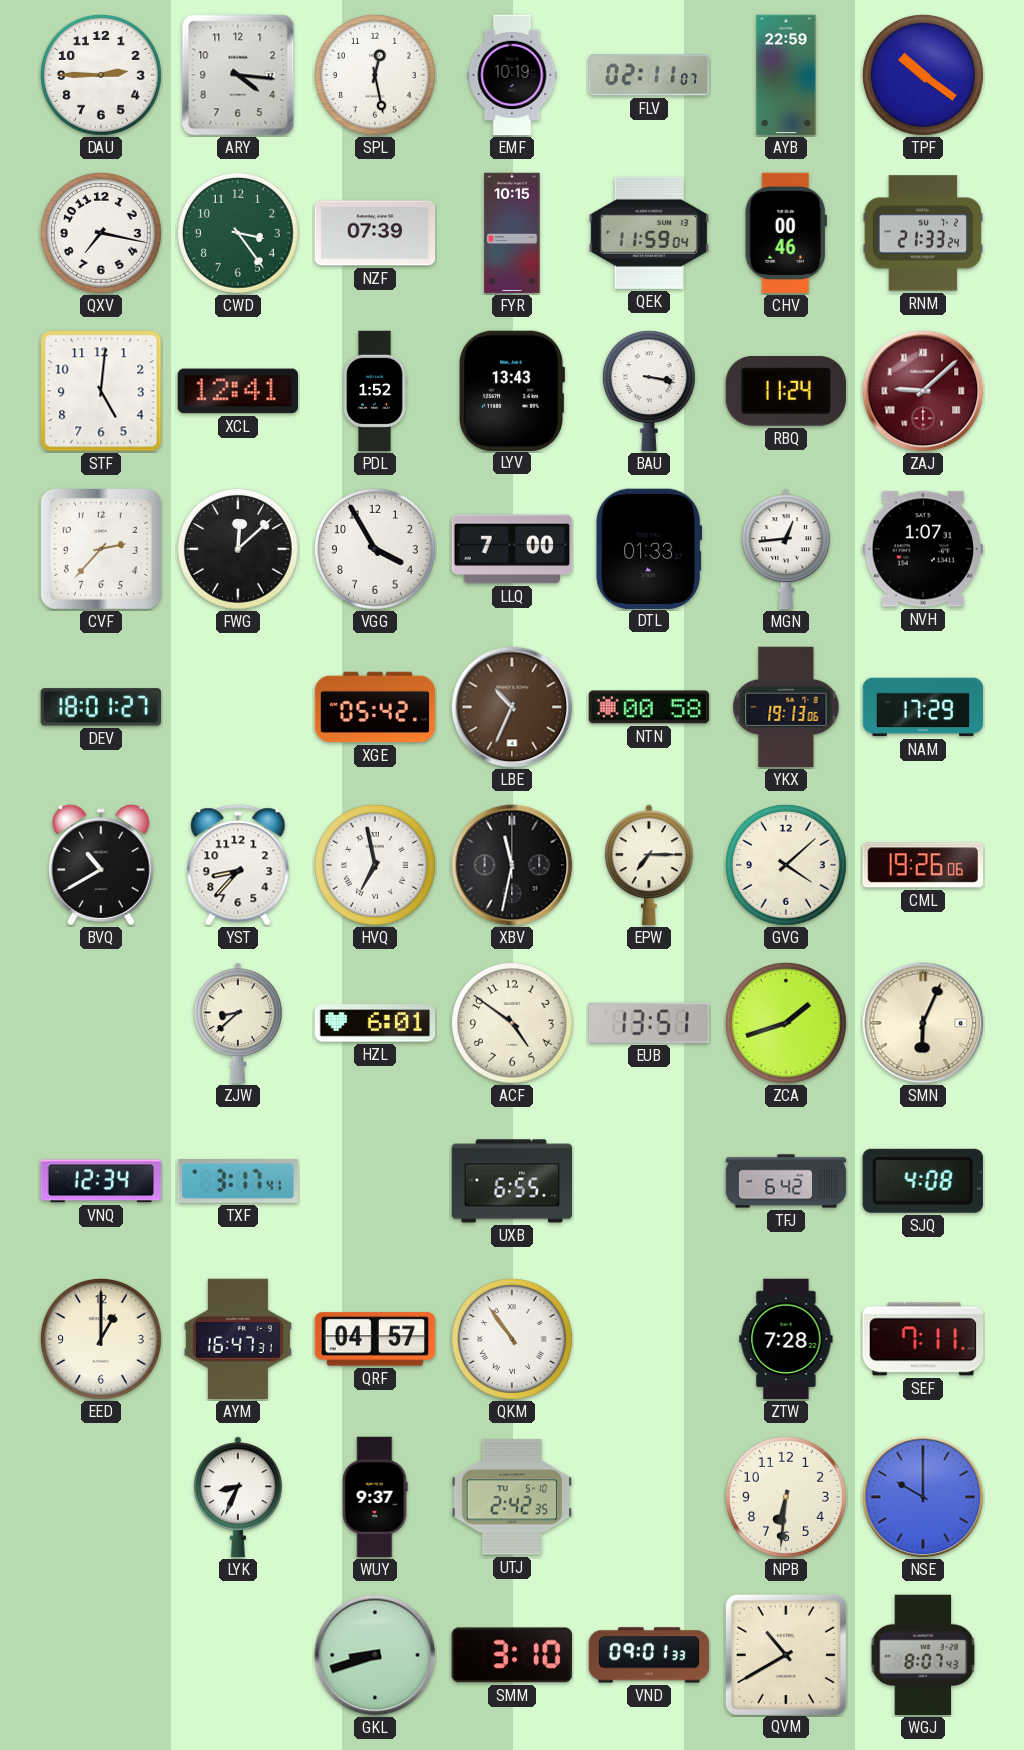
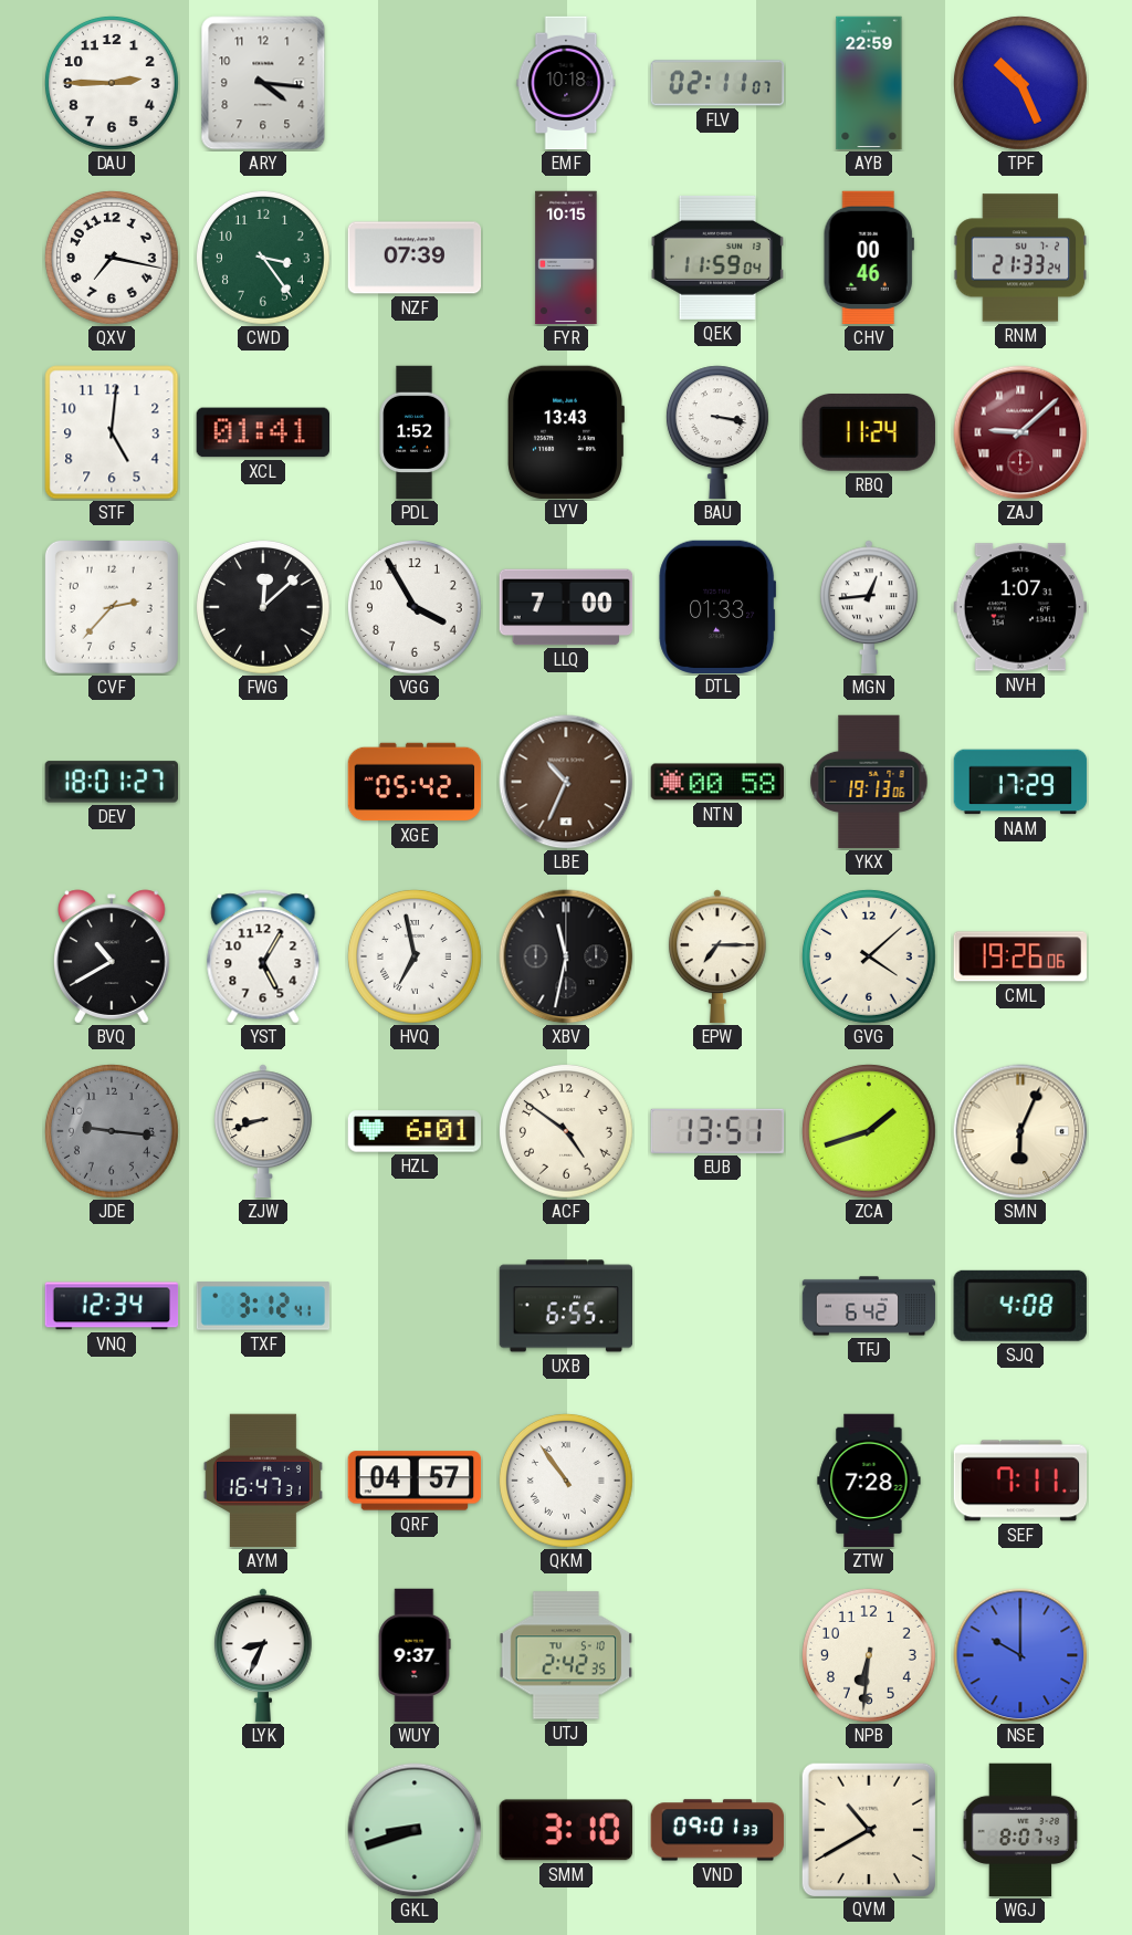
SPL: 12:28 -> none (375, 75)
EMF: 10:19 -> 10:18 (566, 83)
TPF: 10:21 -> 10:26 (1020, 83)
XCL: 12:41 -> 01:41 (262, 432)
YST: 8:37 -> 5:05 (263, 956)
JDE: none -> 9:16 (112, 1131)
ZJW: 8:38 -> 8:42 (263, 1131)
TXF: 3:17 -> 3:12 (263, 1306)
EED: 1:00 -> none (101, 1339)
